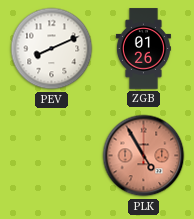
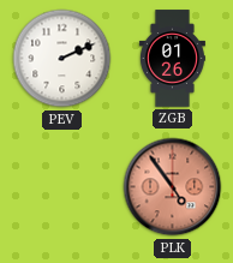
PEV: 8:11 -> 2:11 (62, 59)
PLK: 4:55 -> 4:54 (173, 187)
